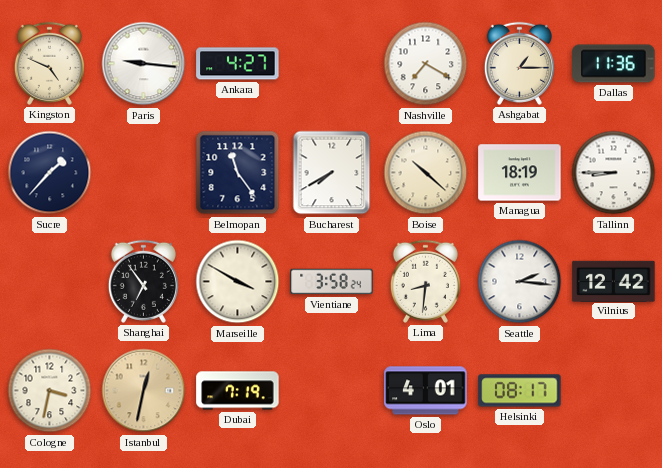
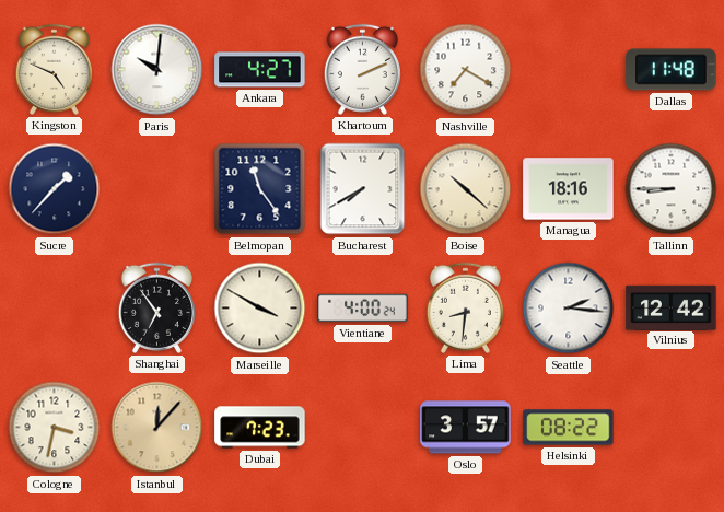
Paris: 9:16 -> 10:01 (157, 70)
Khartoum: none -> 2:11 (362, 69)
Ashgabat: 1:15 -> none (519, 63)
Dallas: 11:36 -> 11:48 (672, 70)
Managua: 18:19 -> 18:16 (569, 189)
Vientiane: 3:58 -> 4:00 (363, 309)
Istanbul: 12:32 -> 12:07 (157, 428)
Dubai: 7:19 -> 7:23 (260, 428)
Oslo: 4:01 -> 3:57 (466, 428)
Helsinki: 08:17 -> 08:22 (569, 428)
